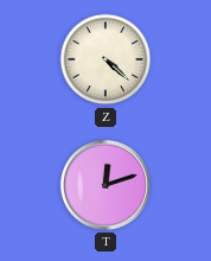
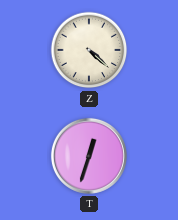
T: 12:12 -> 12:33 (89, 156)
